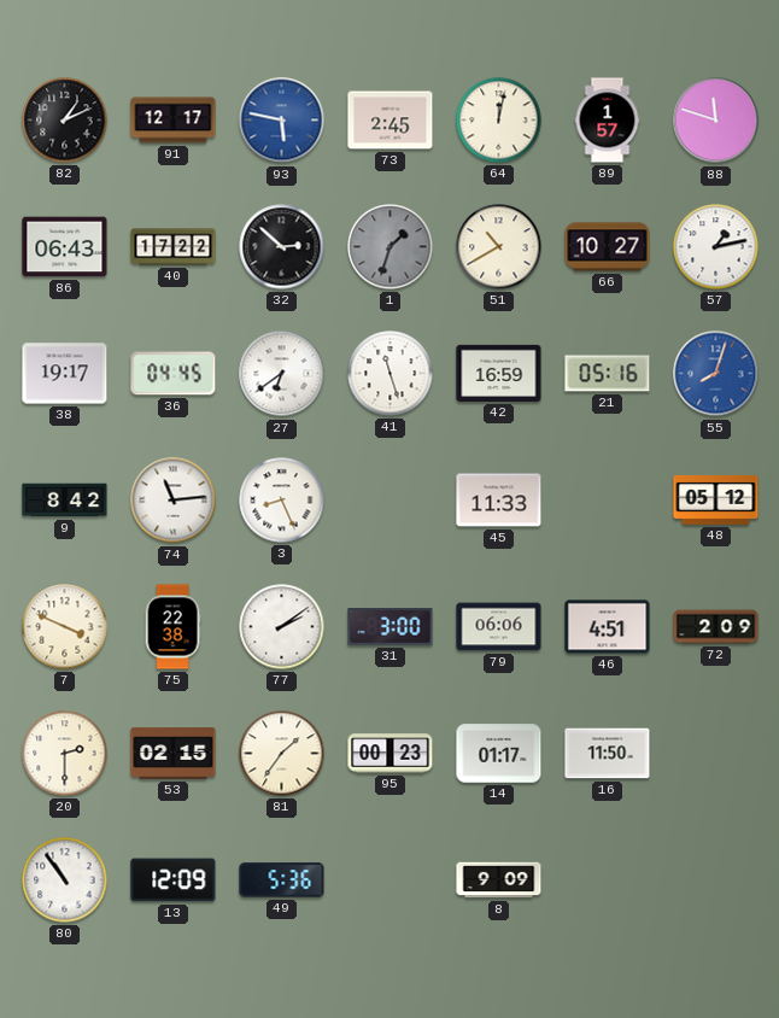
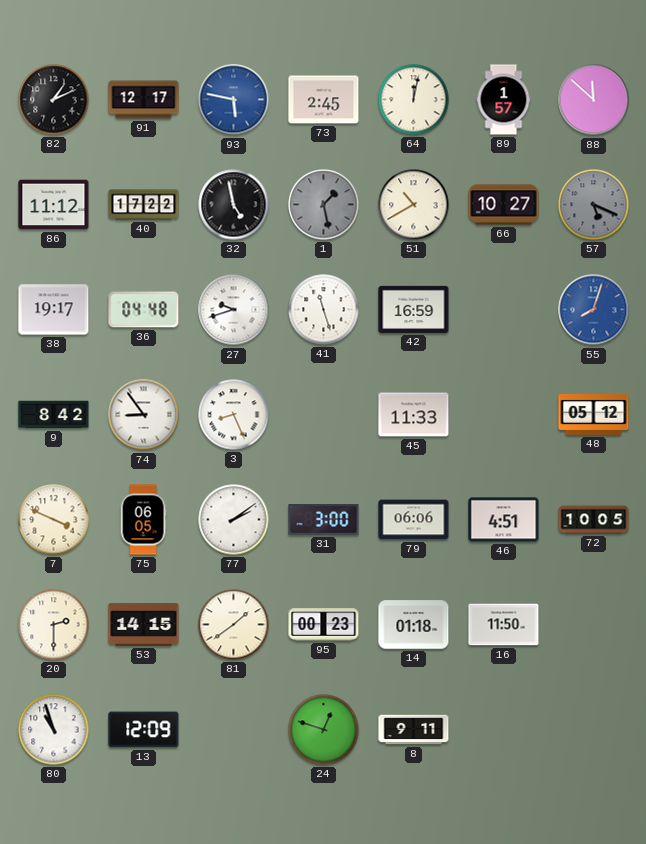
88: 11:48 -> 11:52 (594, 100)
86: 06:43 -> 11:12 (54, 205)
32: 2:52 -> 4:58 (234, 205)
1: 1:33 -> 1:28 (324, 205)
57: 1:13 -> 5:19 (594, 205)
57 dial: white -> grey (594, 205)
36: 04:45 -> 04:48 (144, 310)
27: 6:39 -> 9:42 (234, 310)
21: 05:16 -> none (608, 374)
74: 11:14 -> 8:54 (144, 415)
75: 22:38 -> 06:05 (143, 520)
72: 2:09 -> 10:05 (594, 520)
53: 02:15 -> 14:15 (144, 625)
81: 1:36 -> 1:39 (234, 625)
14: 01:17 -> 01:18 (414, 625)
80: 10:54 -> 10:57 (54, 730)
49: 5:36 -> none (282, 880)
24: none -> 12:48 (324, 730)
8: 9:09 -> 9:11 (414, 730)
